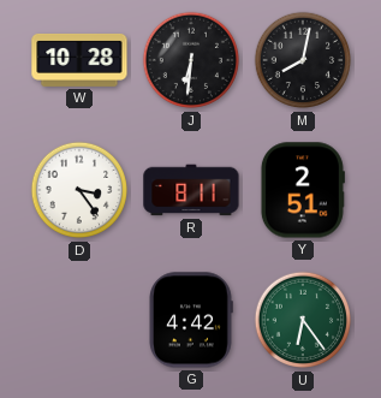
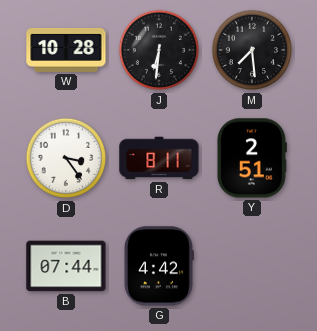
M: 8:02 -> 7:29 (252, 50)
B: none -> 07:44 (66, 266)
U: 6:24 -> none (303, 320)
